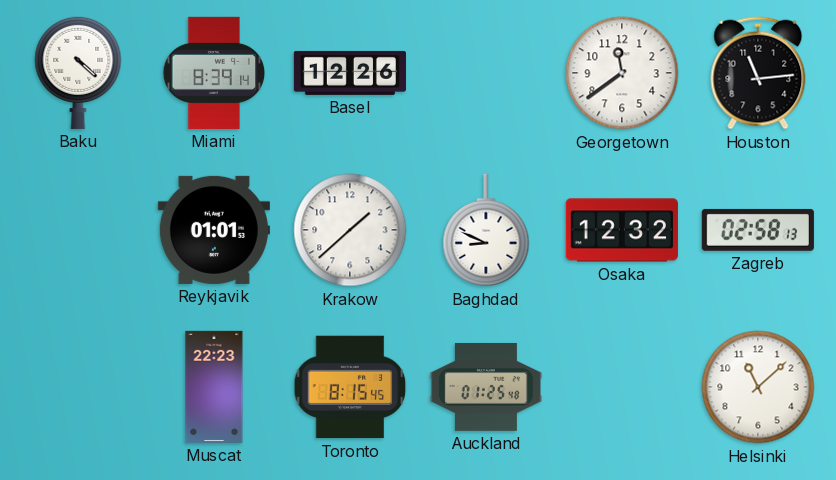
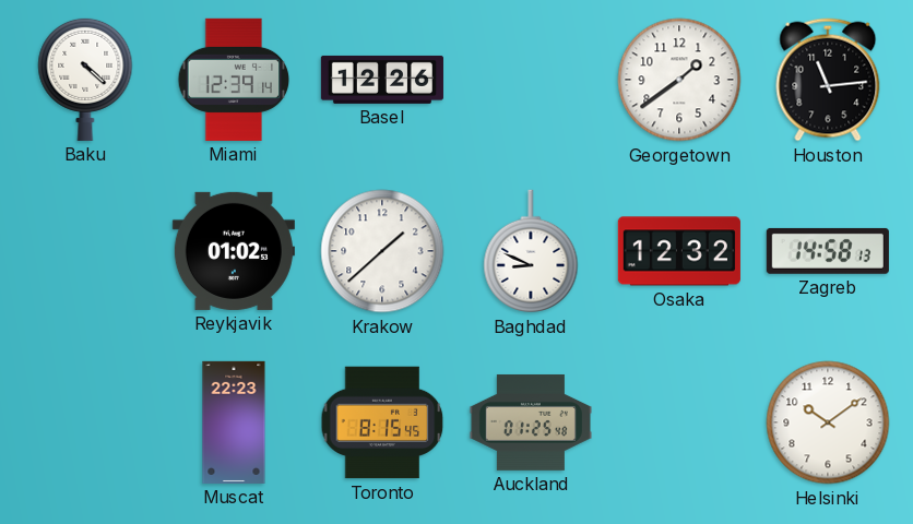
Miami: 8:39 -> 12:39 (234, 80)
Georgetown: 11:39 -> 1:39 (679, 80)
Reykjavik: 01:01 -> 01:02 (234, 251)
Zagreb: 02:58 -> 14:58 (828, 251)
Helsinki: 11:08 -> 10:09 (828, 422)
